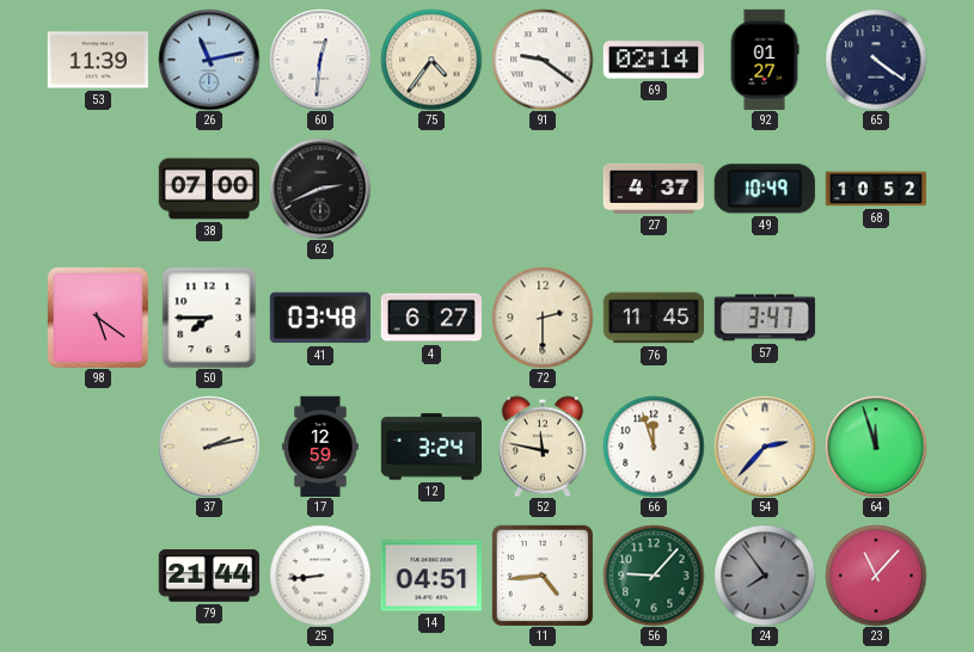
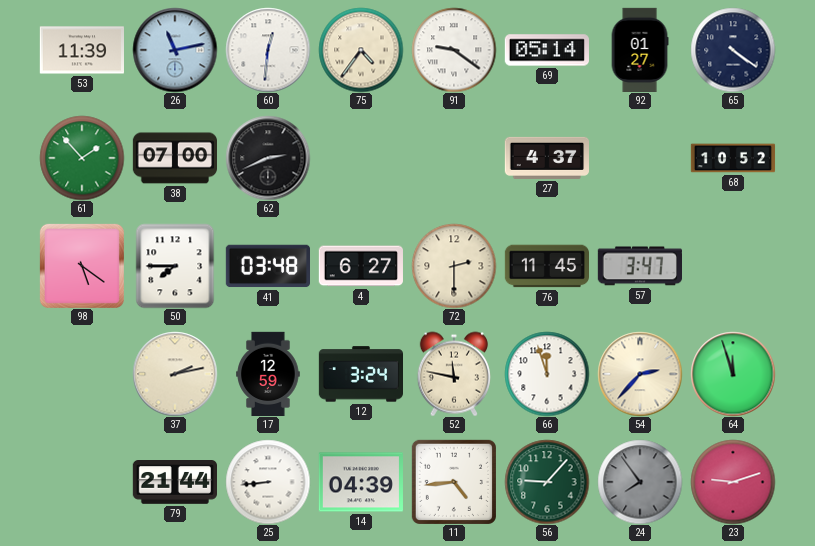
69: 02:14 -> 05:14 (546, 50)
61: none -> 1:53 (82, 158)
49: 10:49 -> none (765, 189)
14: 04:51 -> 04:39 (361, 482)
23: 11:07 -> 9:12 (733, 482)
